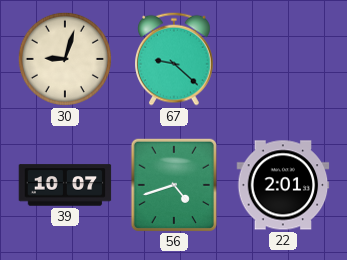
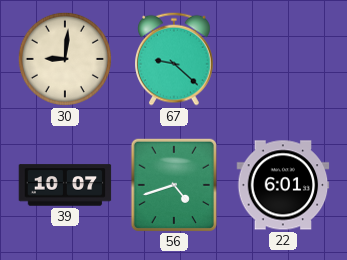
30: 9:03 -> 9:01 (65, 59)
22: 2:01 -> 6:01 (283, 185)
